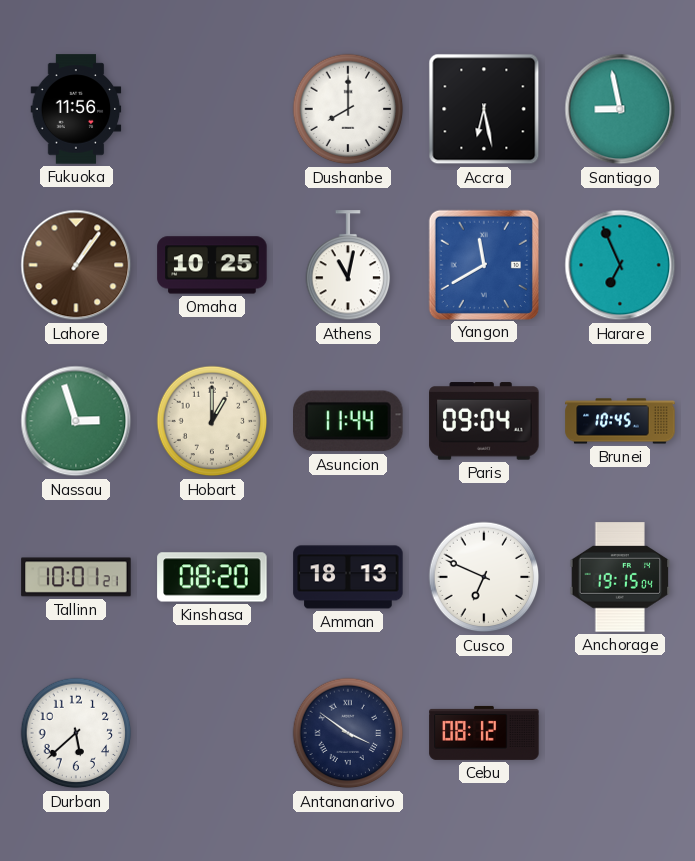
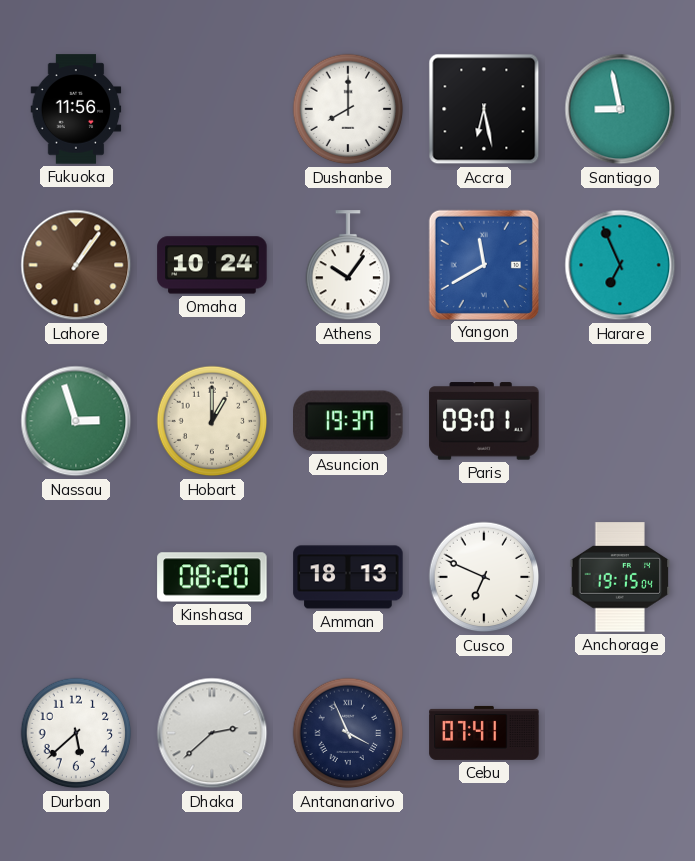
Omaha: 10:25 -> 10:24 (212, 265)
Athens: 11:02 -> 10:06 (348, 266)
Asuncion: 11:44 -> 19:37 (349, 421)
Paris: 09:04 -> 09:01 (484, 421)
Brunei: 10:45 -> none (620, 421)
Tallinn: 10:01 -> none (76, 577)
Dhaka: none -> 2:38 (212, 733)
Antananarivo: 3:51 -> 3:56 (348, 733)
Cebu: 08:12 -> 07:41 (484, 733)
